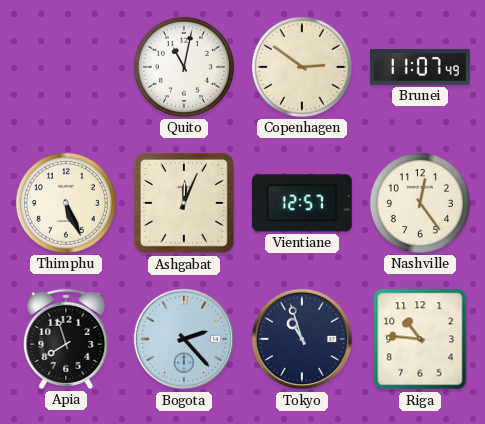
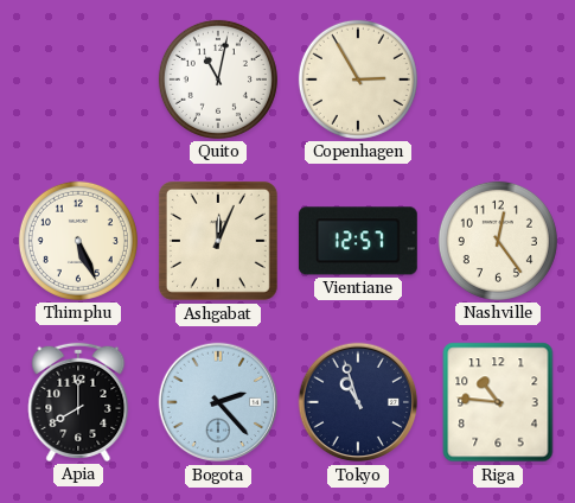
Copenhagen: 2:51 -> 2:55 (358, 79)
Brunei: 11:07 -> none (420, 67)
Apia: 7:57 -> 8:00 (78, 402)
